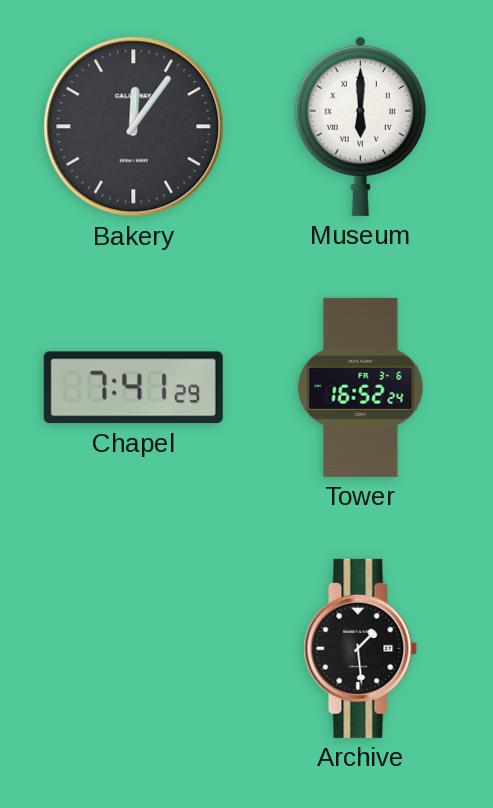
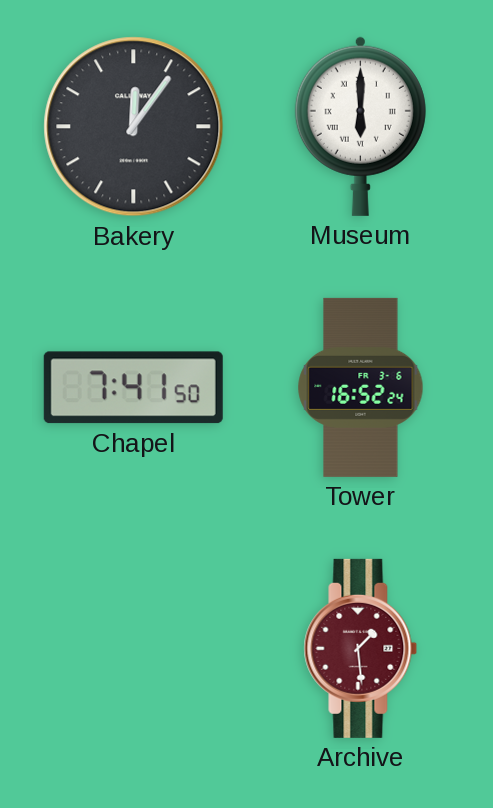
Chapel: 7:41:29 -> 7:41:50 (133, 388)
Archive dial: black -> burgundy (361, 648)
